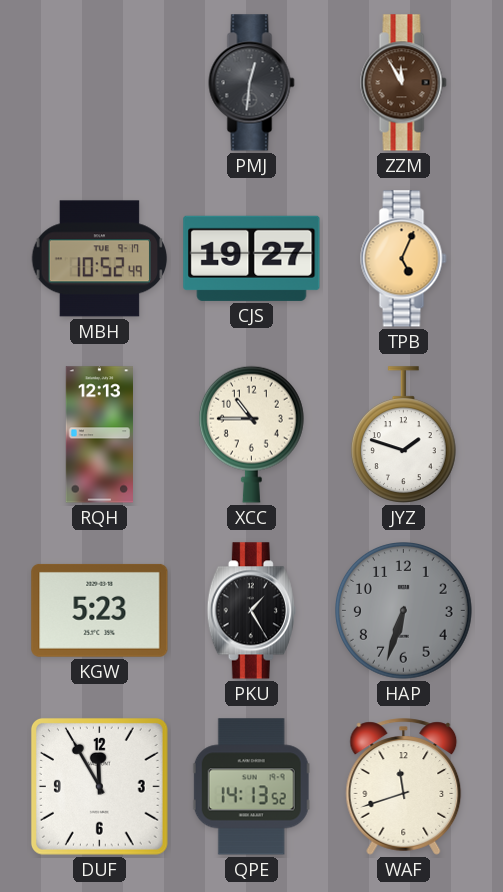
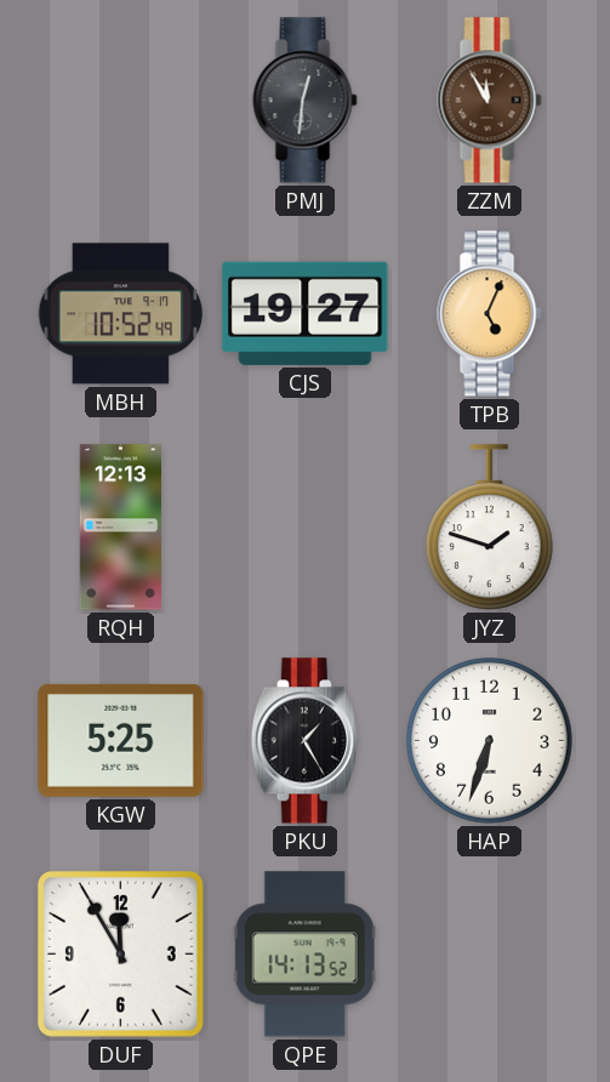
XCC: 10:45 -> none (251, 434)
KGW: 5:23 -> 5:25 (121, 740)
HAP dial: grey -> white (490, 741)
WAF: 11:42 -> none (404, 787)
